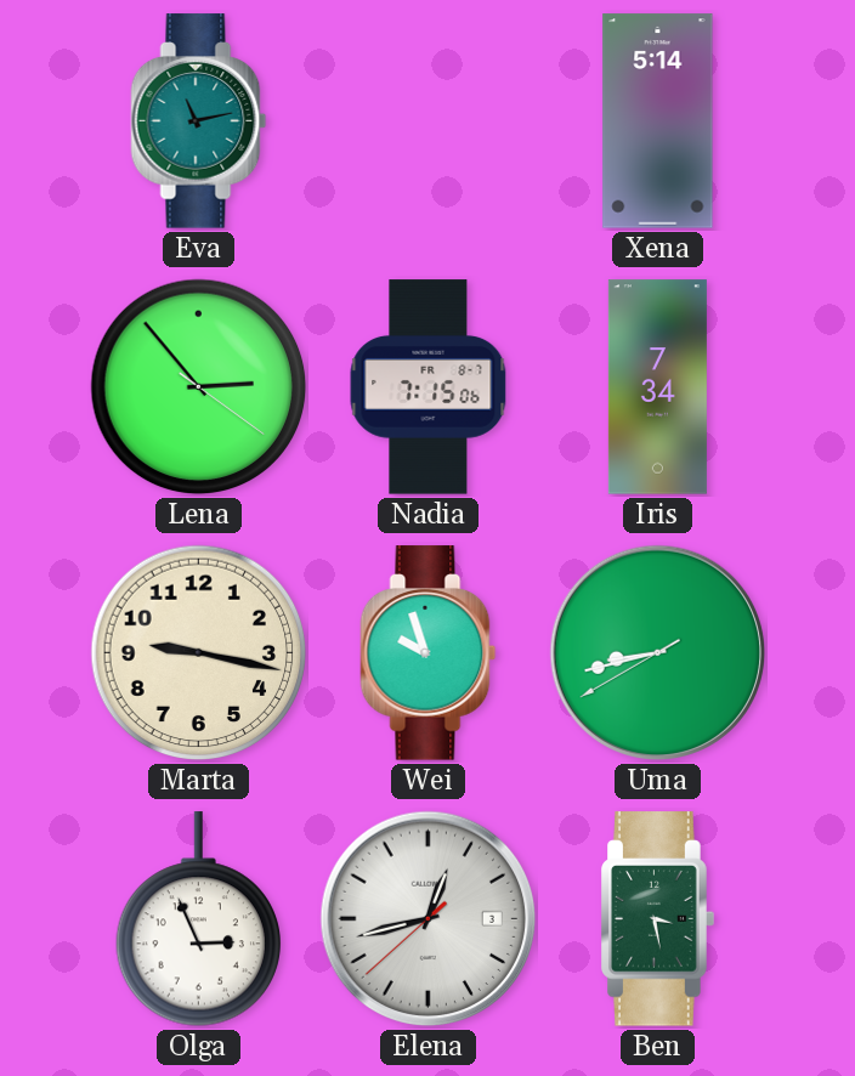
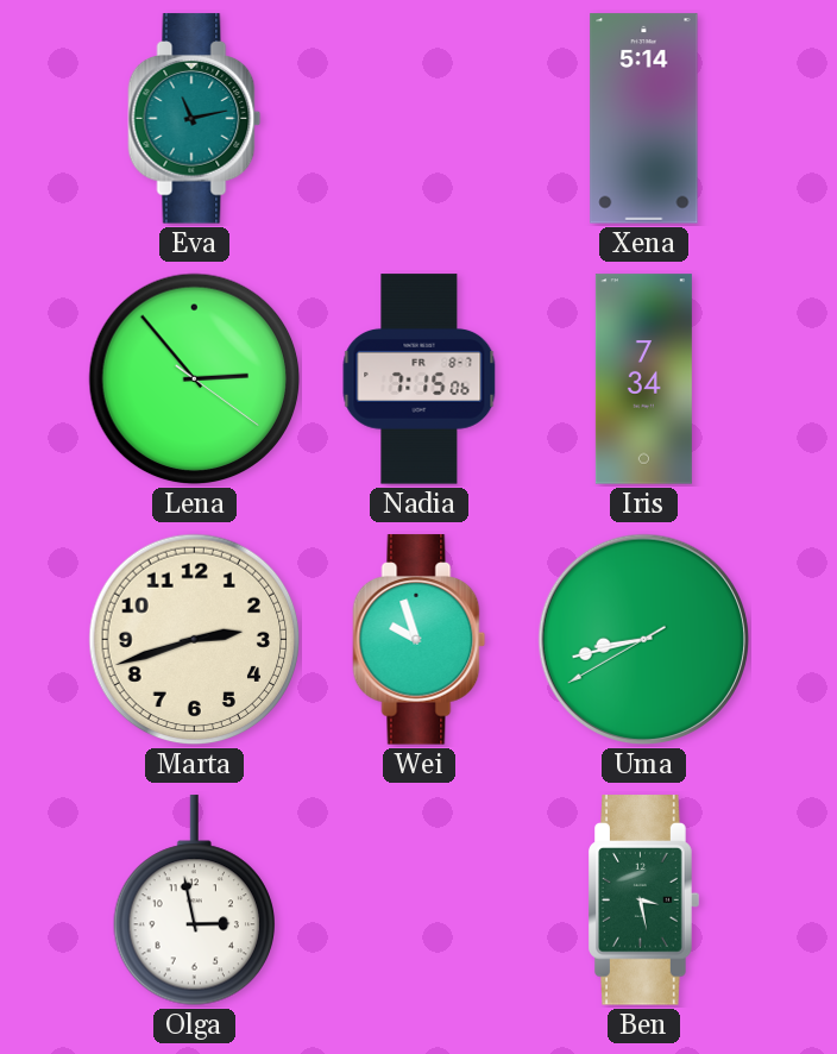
Marta: 9:17 -> 2:42 (195, 640)
Olga: 2:56 -> 2:58 (194, 901)
Elena: 12:42 -> none (429, 919)
